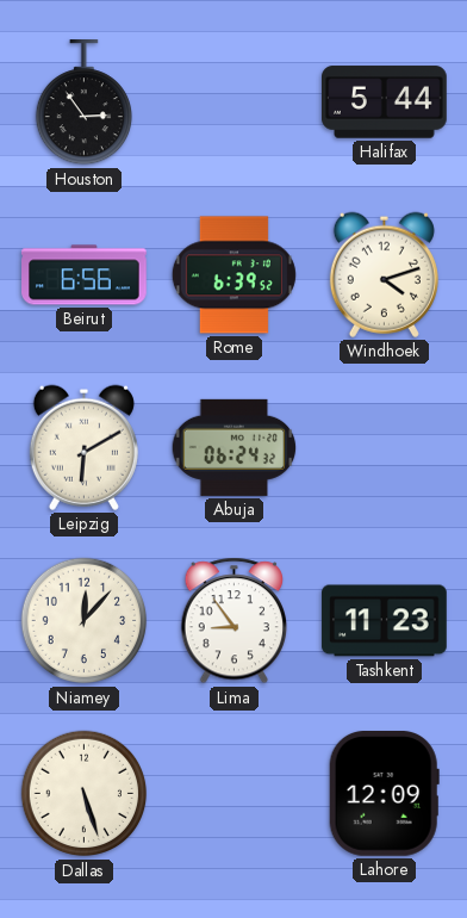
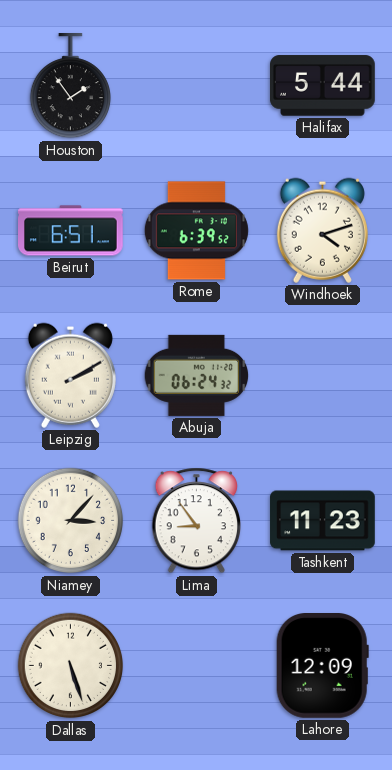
Houston: 2:54 -> 1:54 (70, 87)
Beirut: 6:56 -> 6:51 (71, 231)
Leipzig: 6:10 -> 2:10 (70, 375)
Niamey: 12:07 -> 3:07 (71, 521)
